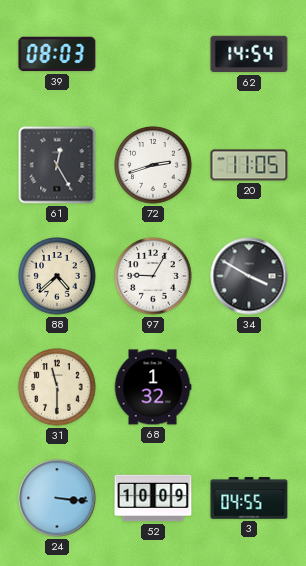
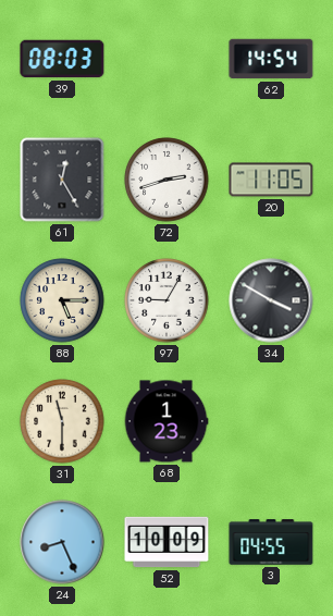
88: 4:38 -> 5:15 (62, 300)
68: 1:32 -> 1:23 (166, 421)
24: 3:16 -> 8:26 (62, 542)
